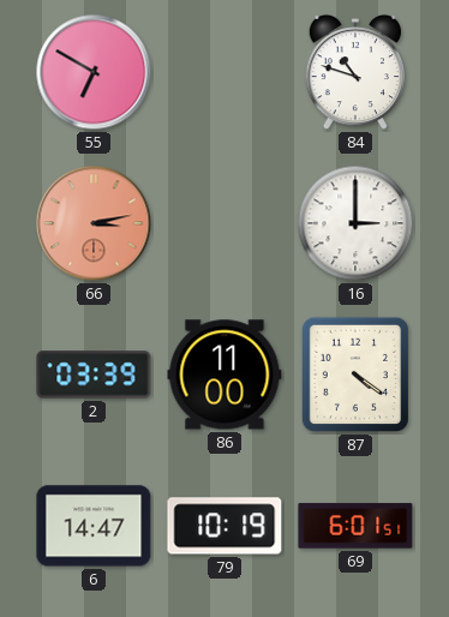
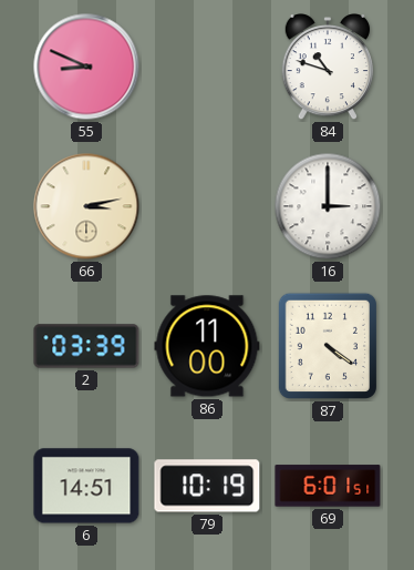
55: 6:50 -> 8:49 (86, 67)
66 dial: salmon -> cream (86, 206)
6: 14:47 -> 14:51 (86, 486)
